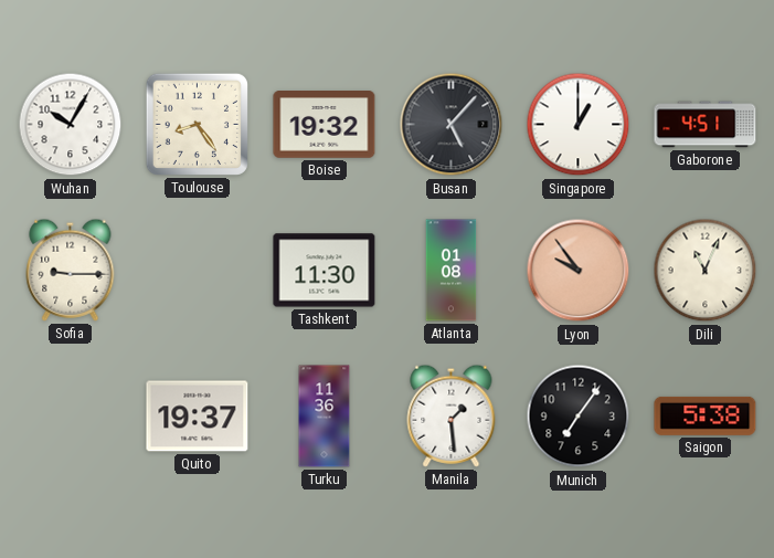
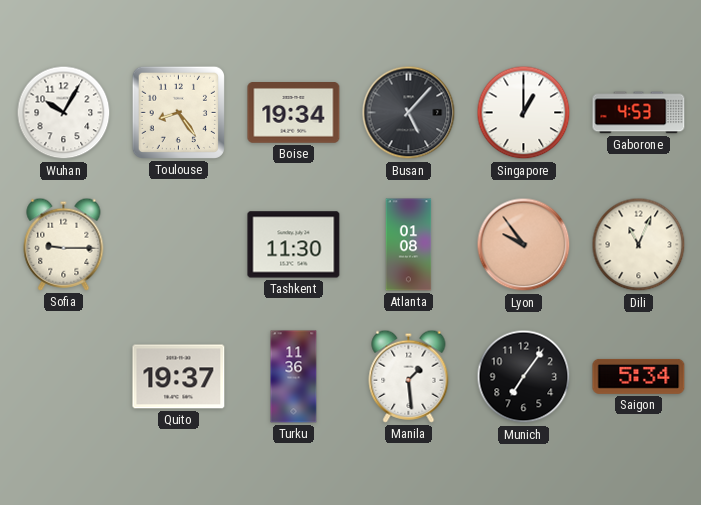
Boise: 19:32 -> 19:34 (294, 113)
Gaborone: 4:51 -> 4:53 (639, 113)
Saigon: 5:38 -> 5:34 (639, 376)
